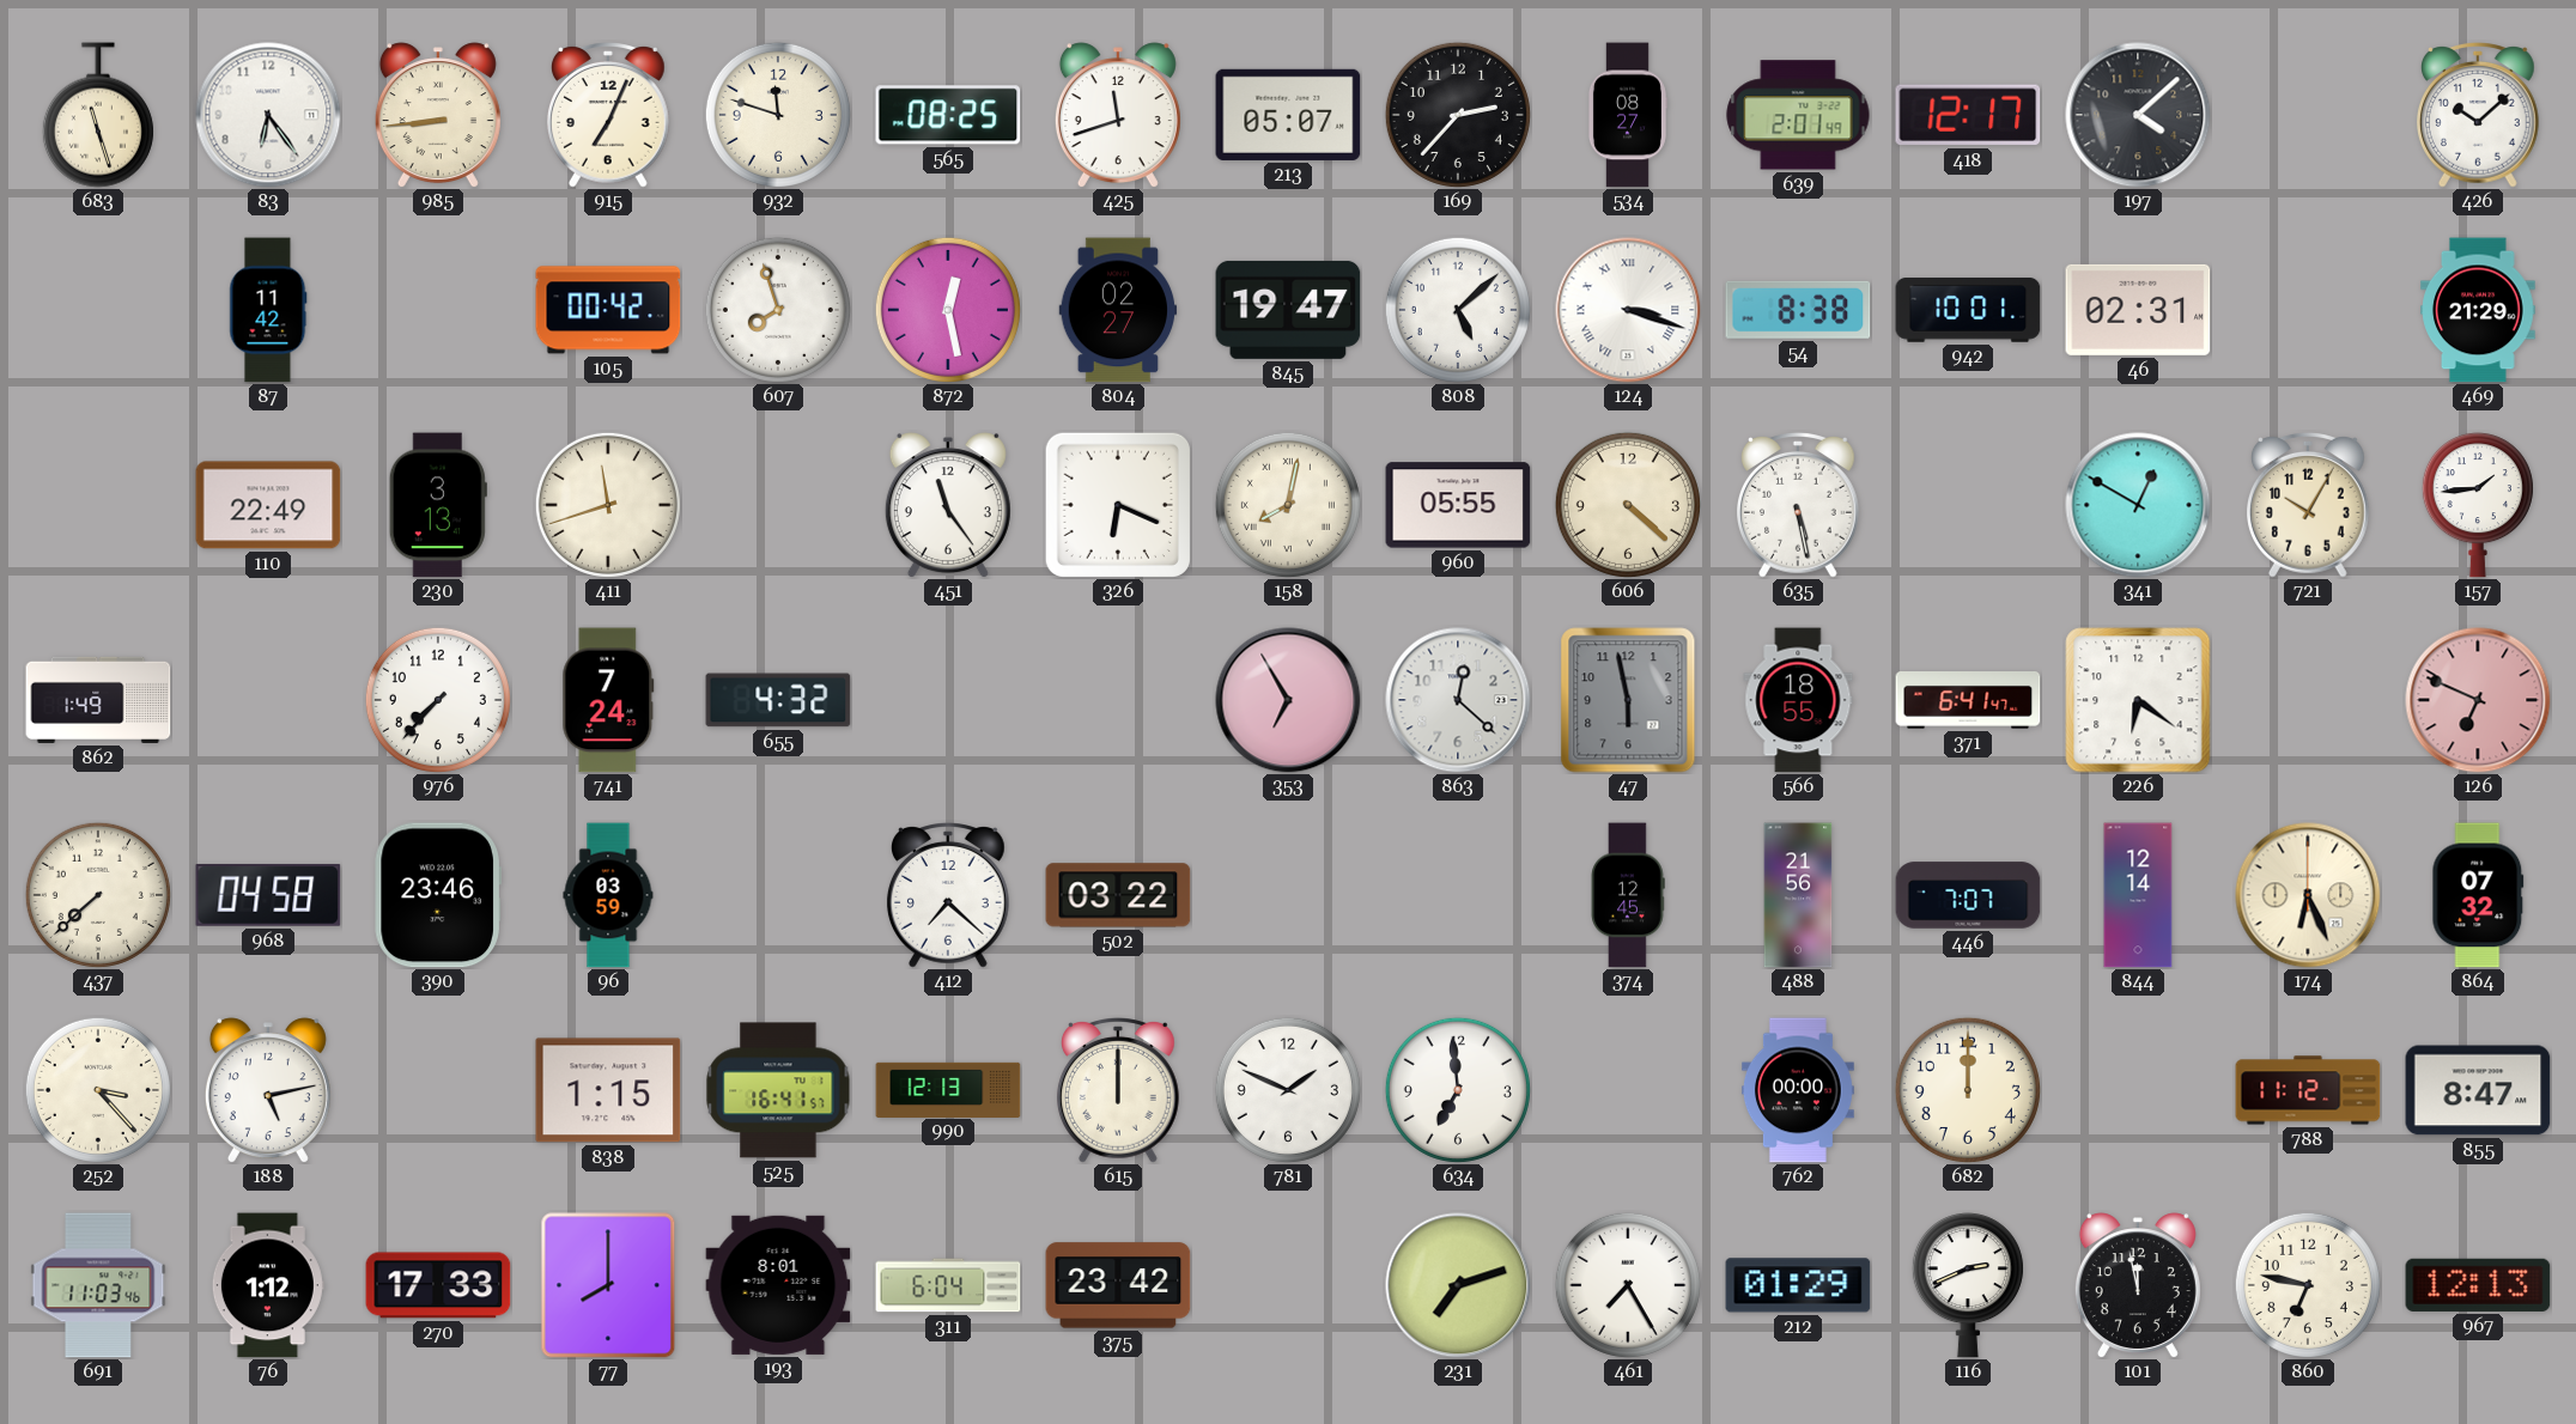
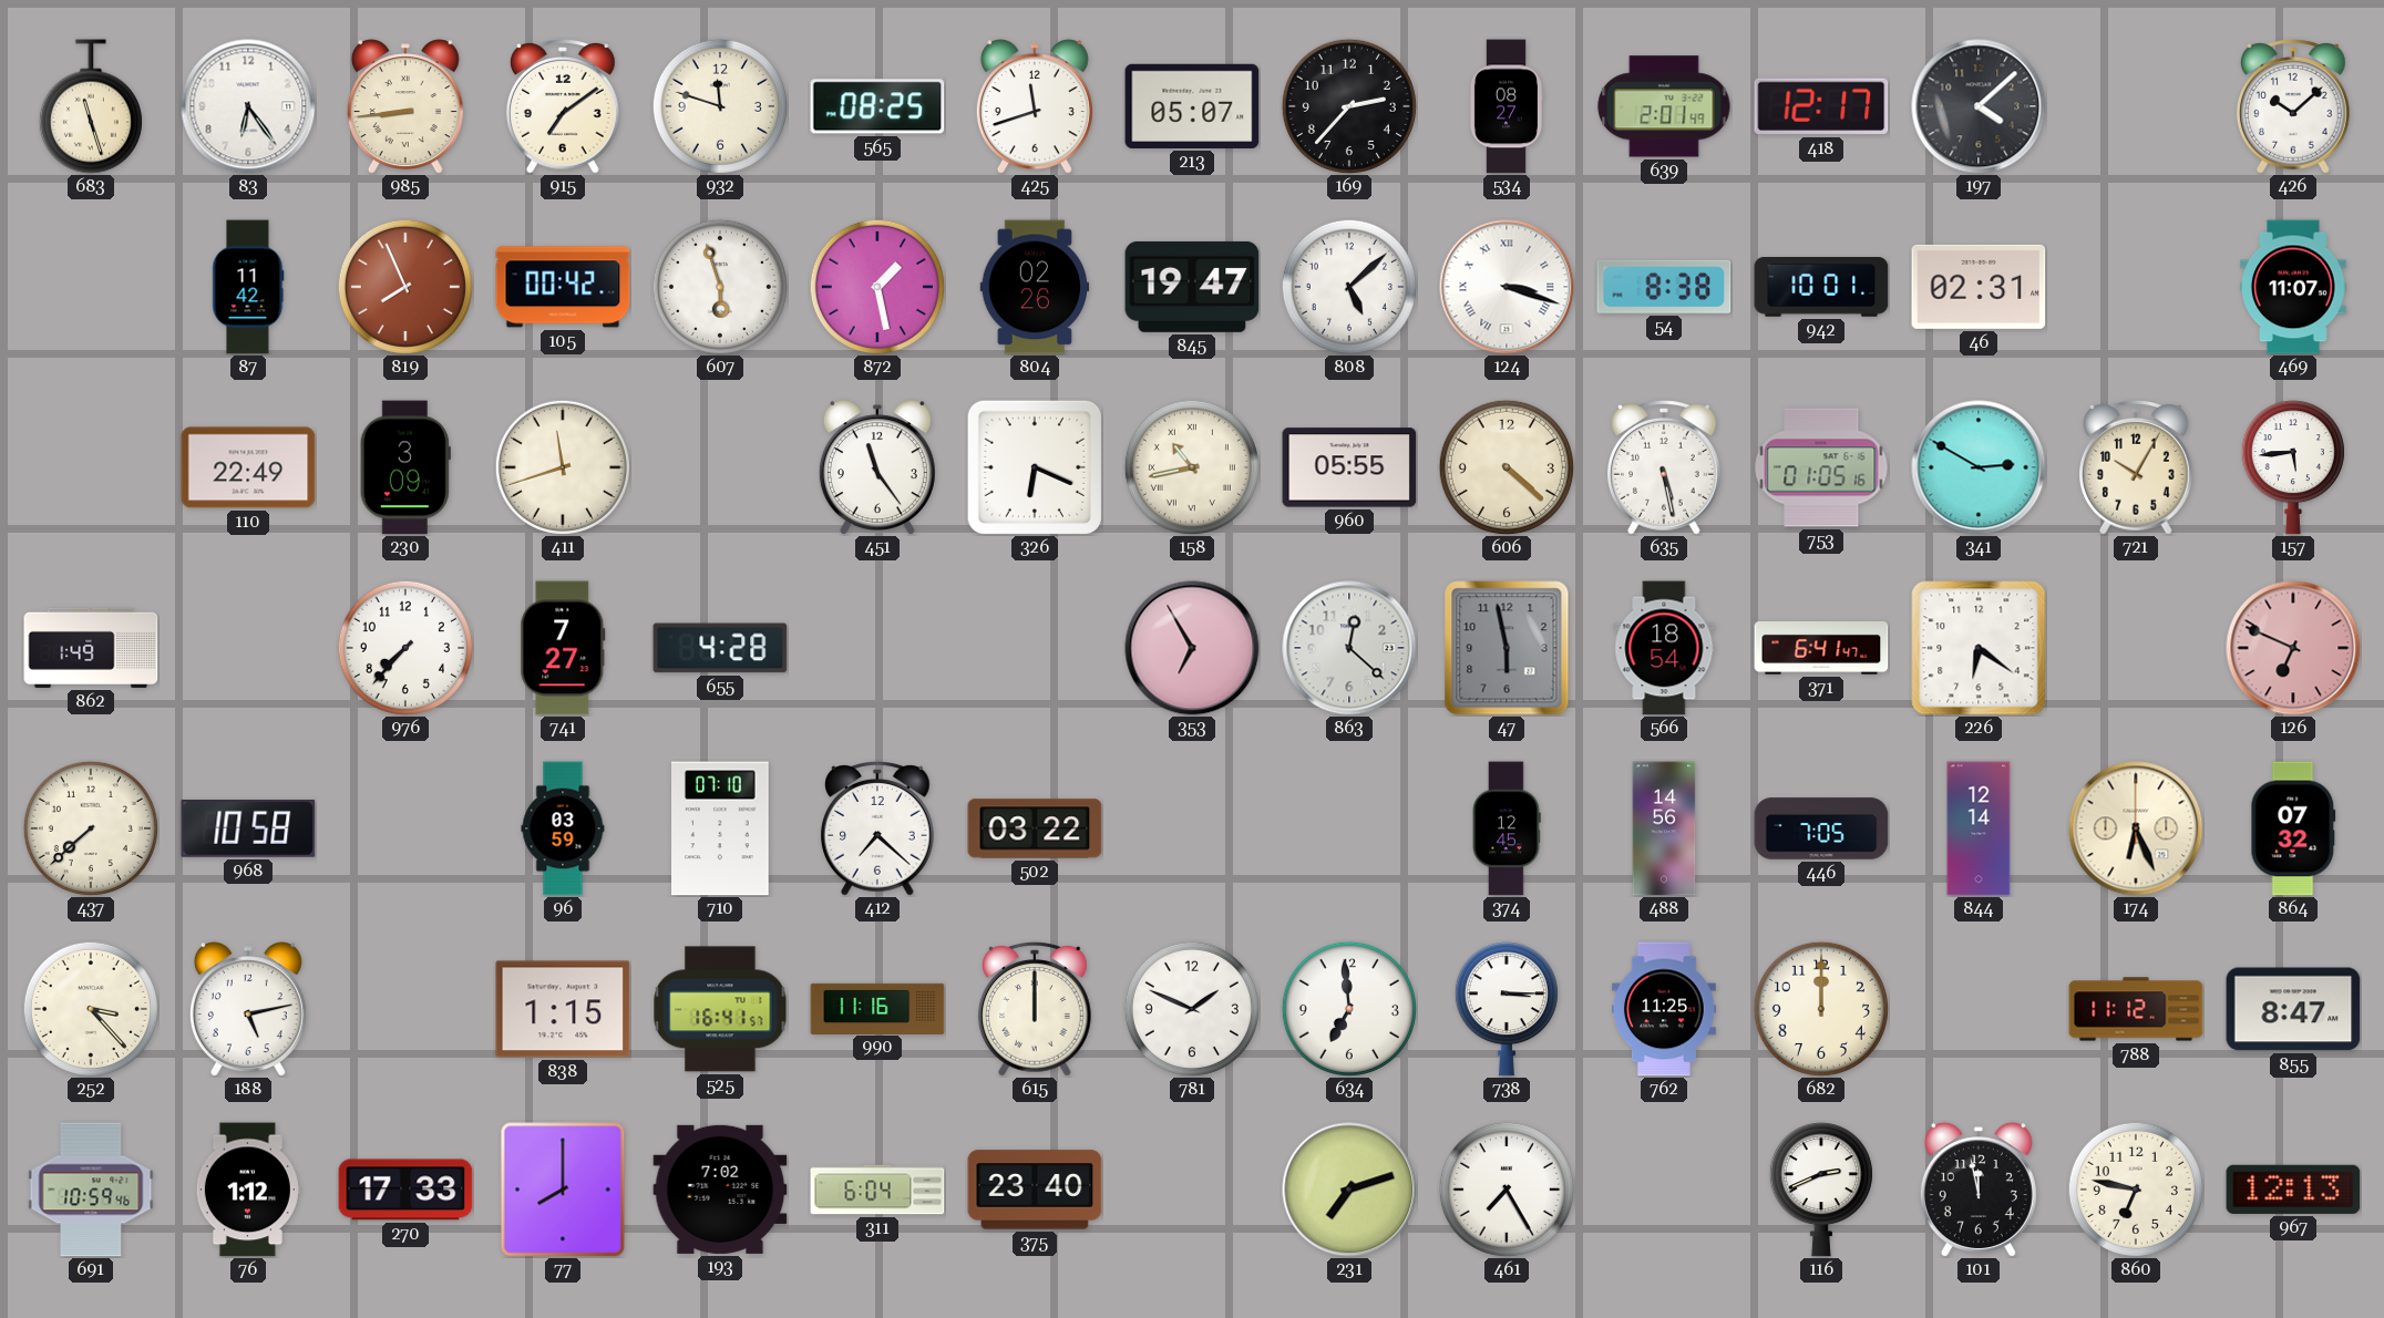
915: 7:04 -> 7:09 (563, 107)
819: none -> 7:56 (405, 287)
607: 7:57 -> 5:57 (720, 287)
872: 12:28 -> 1:28 (877, 287)
804: 02:27 -> 02:26 (1035, 287)
469: 21:29 -> 11:07 (2293, 287)
230: 3:13 -> 3:09 (405, 467)
158: 8:02 -> 10:43 (1192, 467)
753: none -> 01:05 (1821, 467)
341: 12:50 -> 2:50 (1979, 467)
157: 1:44 -> 5:44 (2293, 467)
741: 7:24 -> 7:27 (563, 648)
655: 4:32 -> 4:28 (720, 648)
566: 18:55 -> 18:54 (1664, 648)
968: 04:58 -> 10:58 (248, 828)
390: 23:46 -> none (438, 895)
710: none -> 07:10 (721, 828)
488: 21:56 -> 14:56 (1664, 828)
446: 7:07 -> 7:05 (1821, 828)
990: 12:13 -> 11:16 (877, 1008)
738: none -> 3:15 (1507, 1009)
762: 00:00 -> 11:25 (1664, 1009)
691: 11:03 -> 10:59 (91, 1190)
193: 8:01 -> 7:02 (720, 1190)
375: 23:42 -> 23:40 (1035, 1190)
212: 01:29 -> none (1798, 1285)
